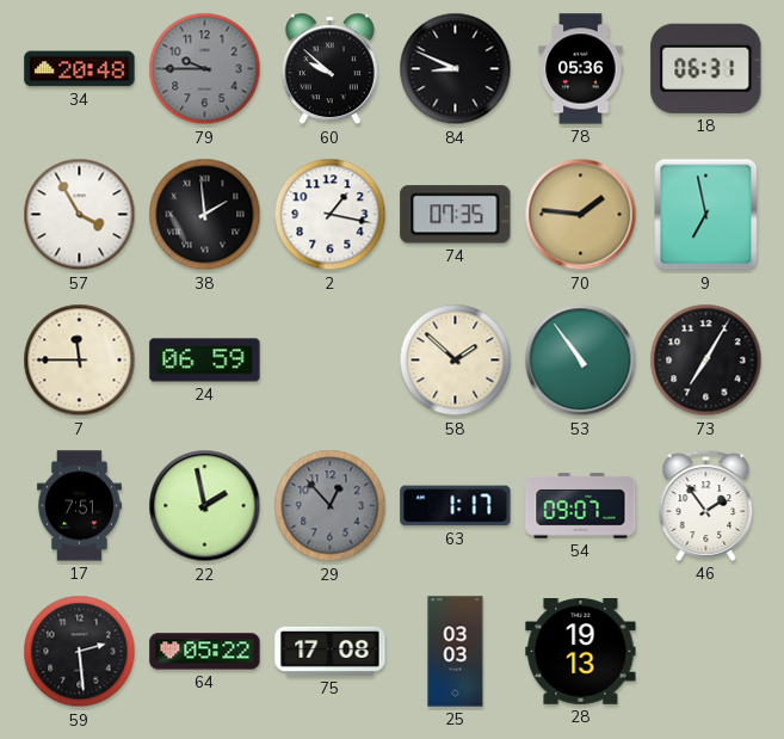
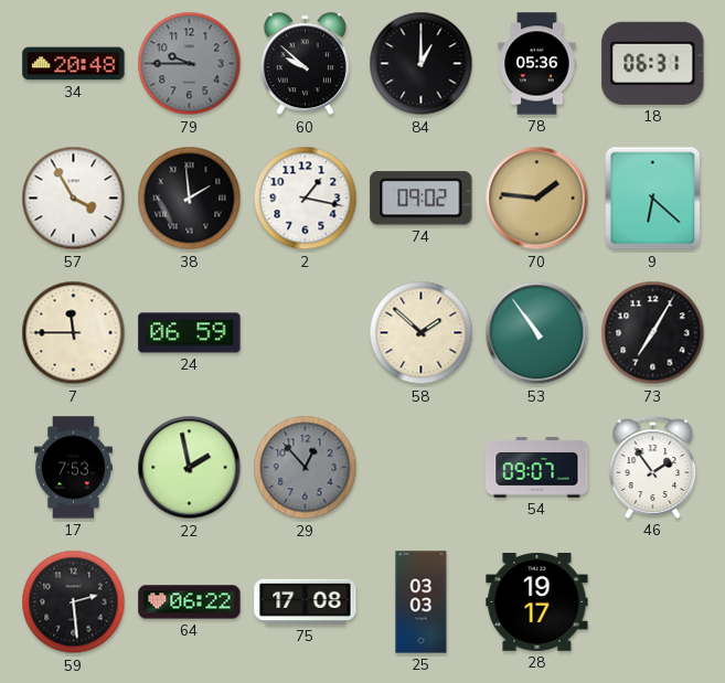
84: 8:49 -> 1:00 (422, 64)
74: 07:35 -> 09:02 (422, 199)
9: 6:58 -> 6:22 (653, 199)
17: 7:51 -> 7:53 (74, 468)
63: 1:17 -> none (456, 506)
64: 05:22 -> 06:22 (190, 602)
28: 19:13 -> 19:17 (537, 602)
